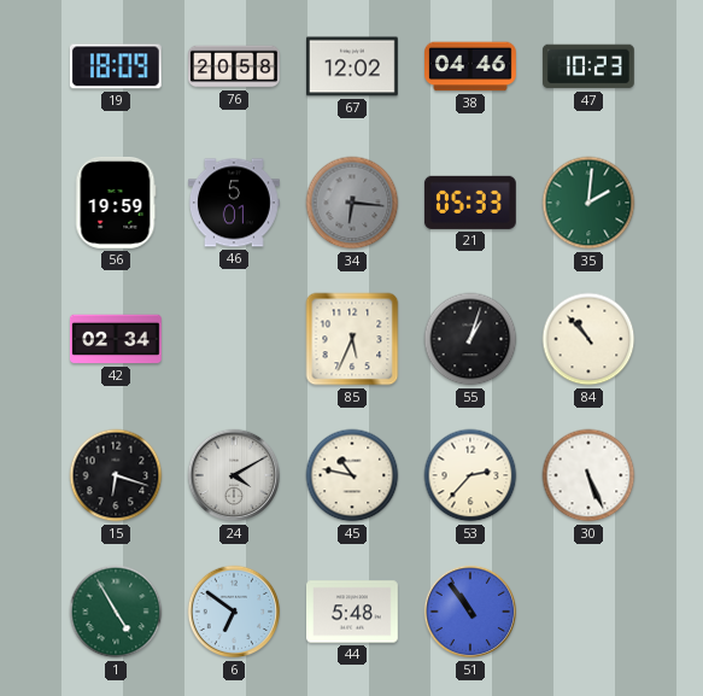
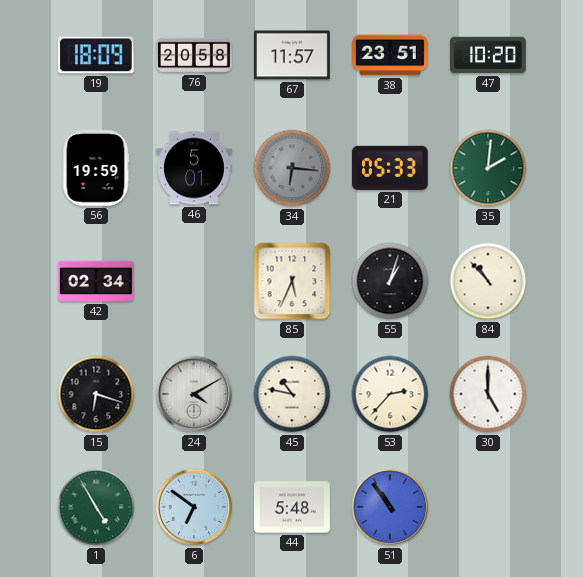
67: 12:02 -> 11:57 (292, 55)
38: 04:46 -> 23:51 (391, 55)
47: 10:23 -> 10:20 (488, 55)
30: 5:26 -> 5:00 (488, 394)
